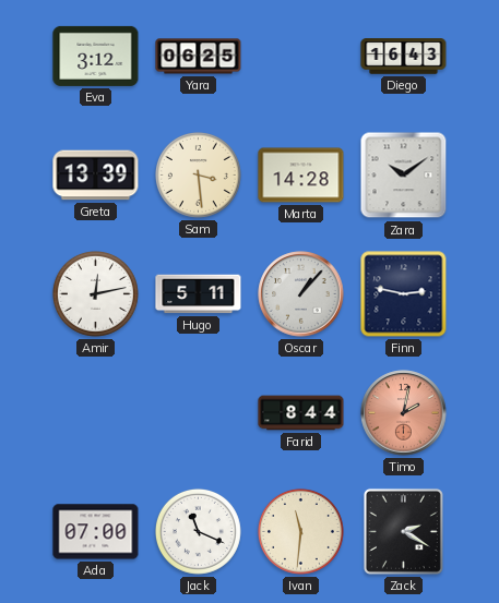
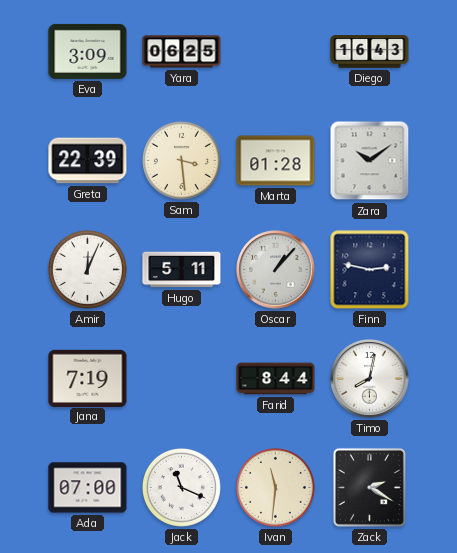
Eva: 3:12 -> 3:09 (88, 51)
Greta: 13:39 -> 22:39 (88, 161)
Marta: 14:28 -> 01:28 (276, 161)
Amir: 12:13 -> 12:04 (87, 269)
Jana: none -> 7:19 (88, 378)
Timo: 2:02 -> 8:02 (370, 379)
Timo dial: salmon -> white (370, 379)
